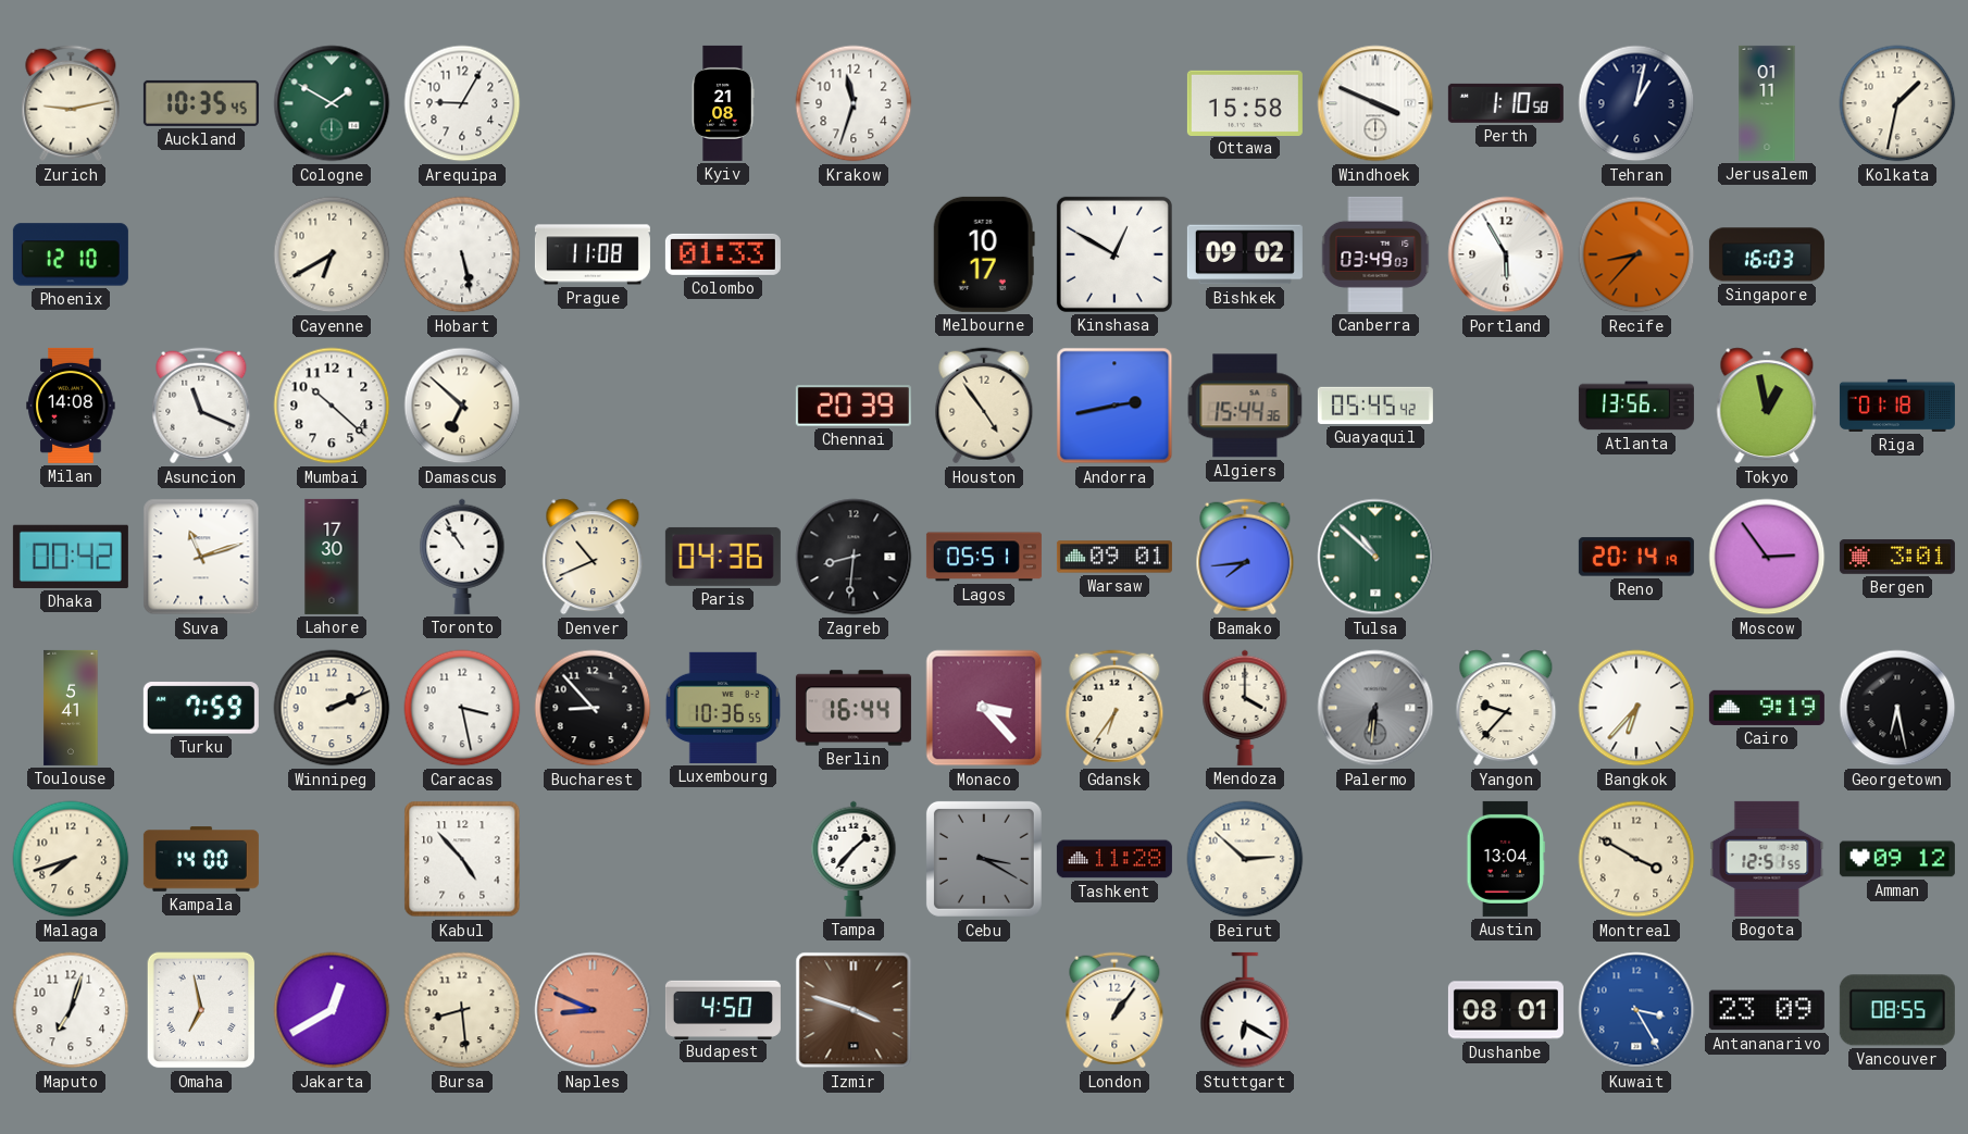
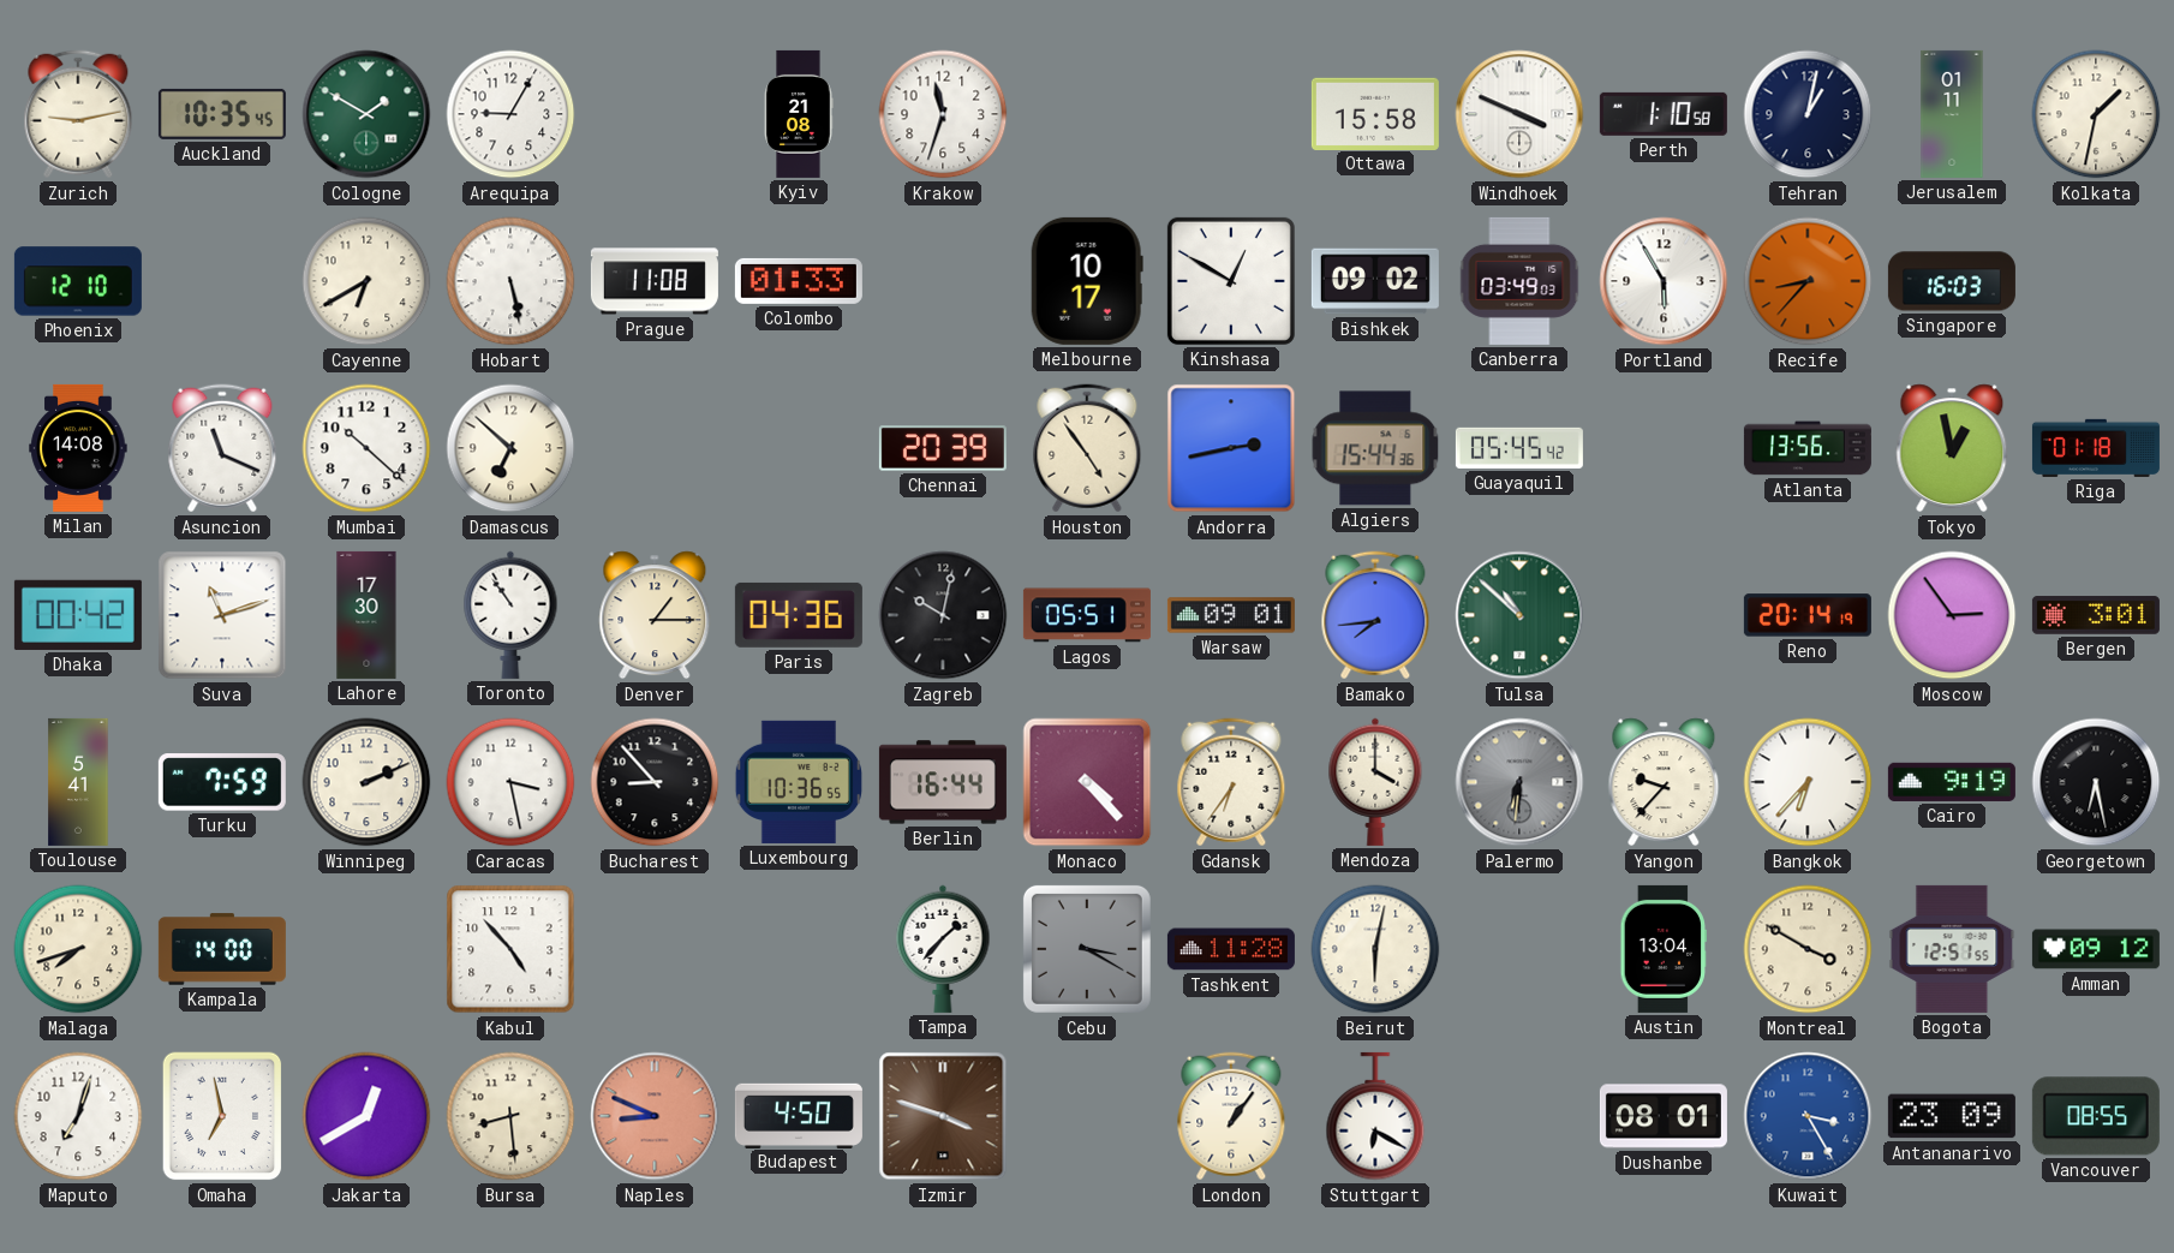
Denver: 10:41 -> 1:15 (655, 615)
Zagreb: 8:31 -> 10:02 (943, 615)
Monaco: 3:23 -> 4:23 (1087, 782)
Beirut: 2:52 -> 6:02 (1375, 949)
